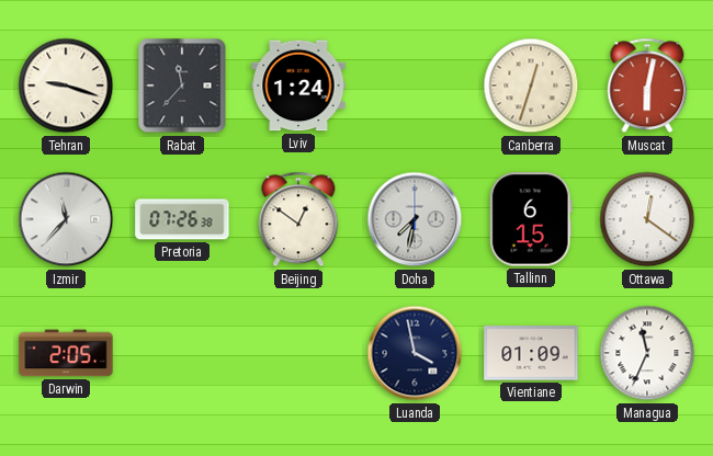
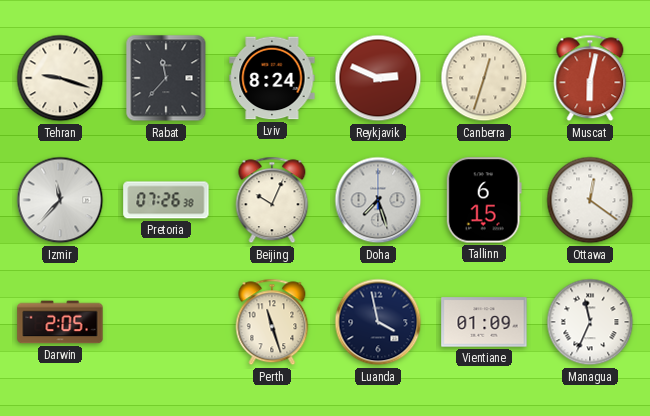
Lviv: 1:24 -> 8:24 (272, 78)
Reykjavik: none -> 2:49 (378, 78)
Beijing: 12:51 -> 10:04 (272, 200)
Doha: 7:32 -> 7:27 (378, 200)
Perth: none -> 11:27 (272, 322)
